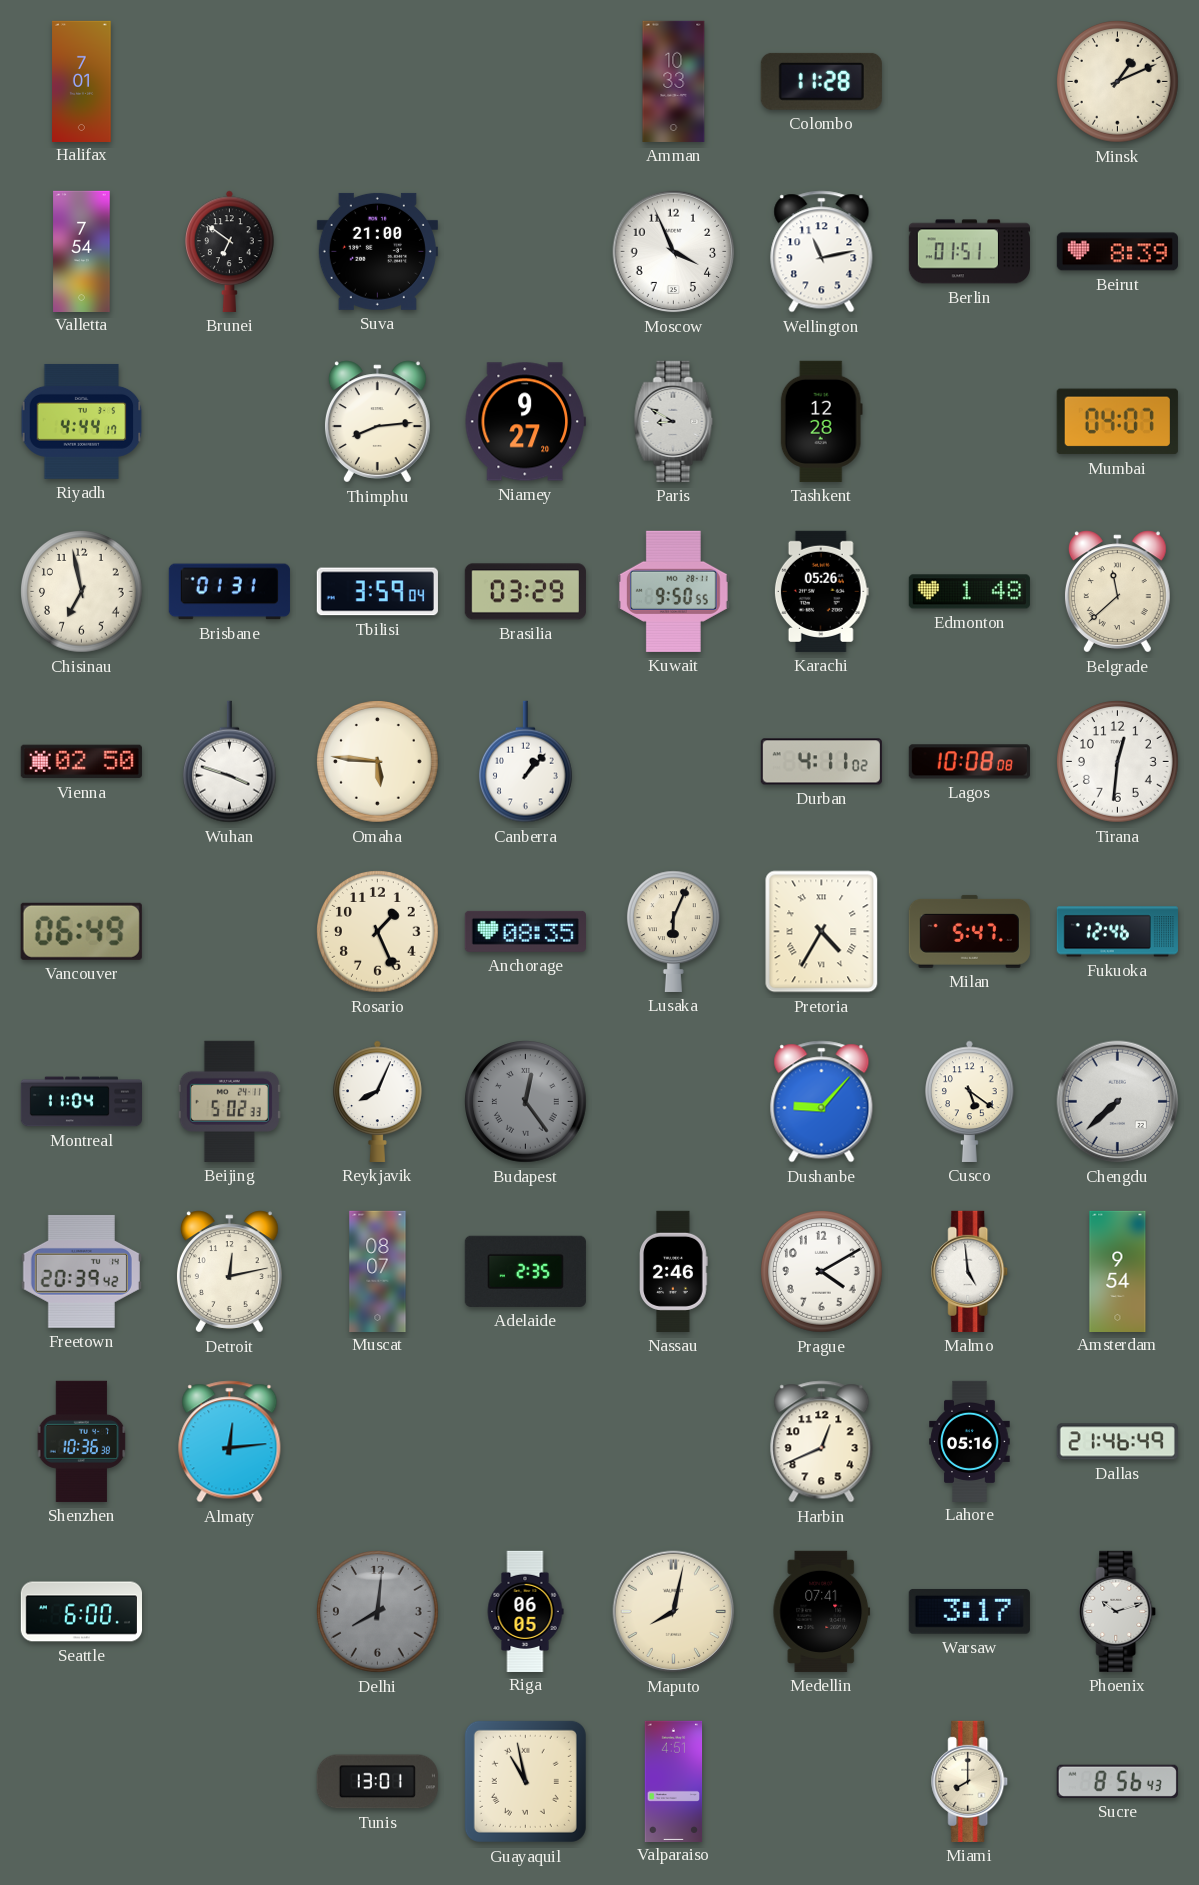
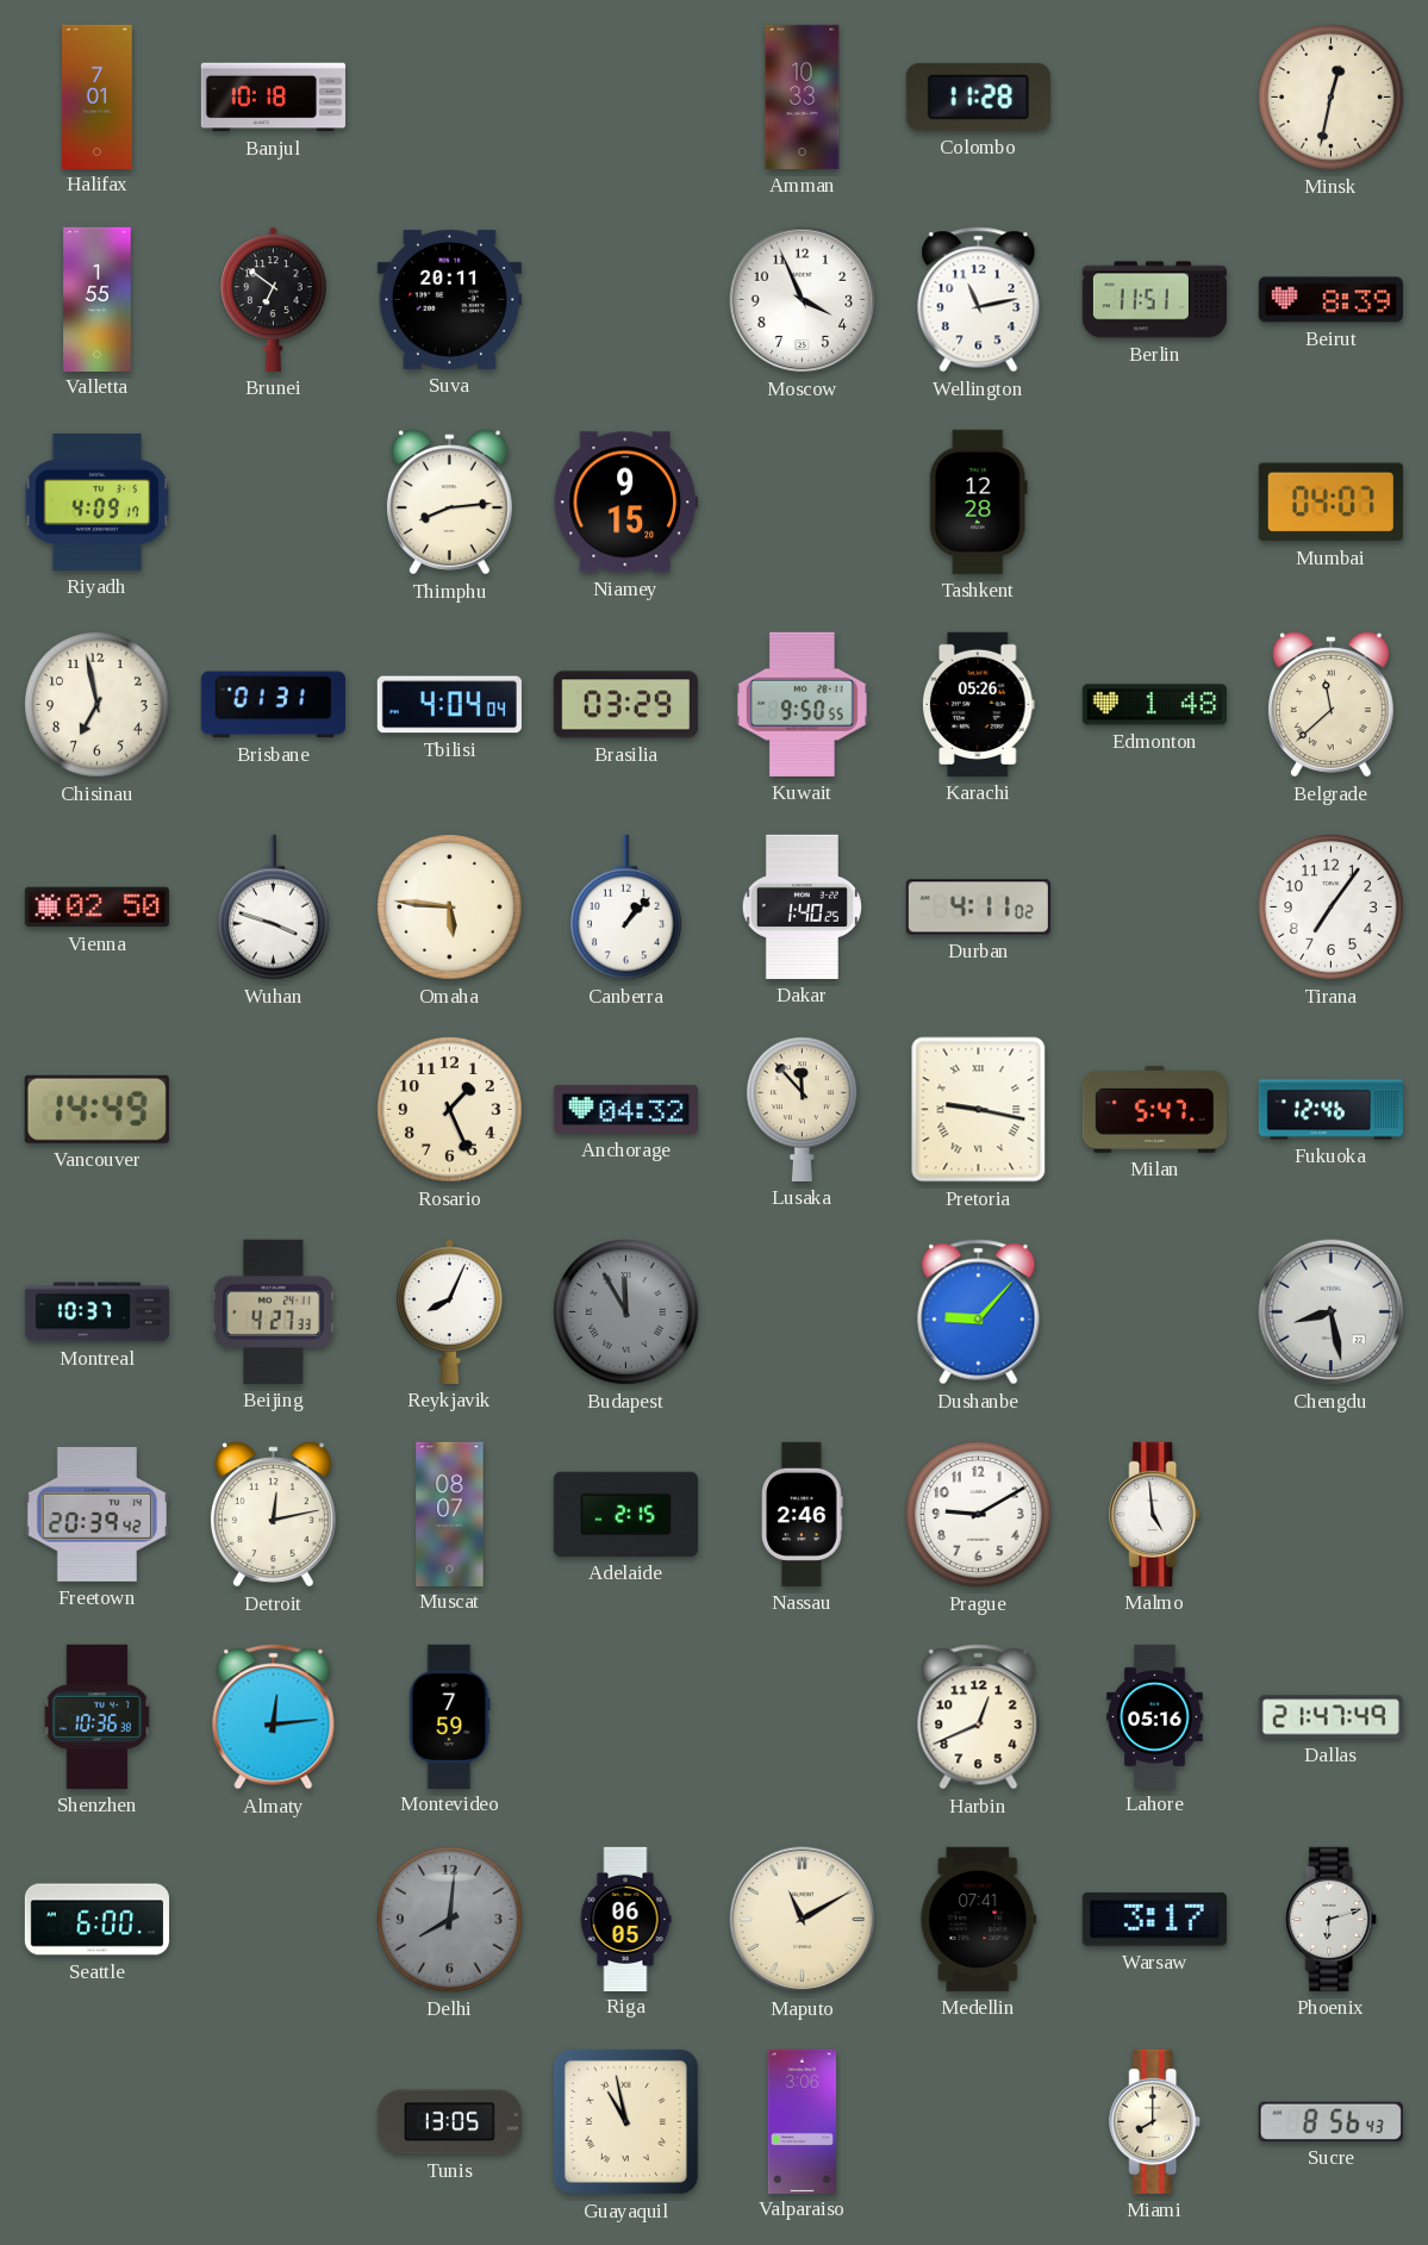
Banjul: none -> 10:18 (273, 98)
Minsk: 1:11 -> 12:32 (1332, 98)
Valletta: 7:54 -> 1:55 (98, 299)
Suva: 21:00 -> 20:11 (449, 299)
Berlin: 01:51 -> 11:51 (1154, 300)
Riyadh: 4:44 -> 4:09 (98, 501)
Niamey: 9:27 -> 9:15 (625, 503)
Paris: 8:50 -> none (674, 421)
Tbilisi: 3:59 -> 4:04 (449, 705)
Dakar: none -> 1:40 (802, 906)
Lagos: 10:08 -> none (969, 762)
Tirana: 12:31 -> 7:06 (1332, 908)
Vancouver: 06:49 -> 14:49 (96, 1109)
Anchorage: 08:35 -> 04:32 (625, 1109)
Lusaka: 6:04 -> 11:53 (802, 1109)
Pretoria: 4:35 -> 9:17 (979, 1110)
Montreal: 11:04 -> 10:37 (96, 1312)
Beijing: 5:02 -> 4:27 (273, 1311)
Budapest: 12:24 -> 11:55 (626, 1312)
Cusco: 5:21 -> none (970, 1101)
Chengdu: 7:38 -> 8:28 (1332, 1312)
Adelaide: 2:35 -> 2:15 (625, 1514)
Prague: 4:10 -> 9:10 (979, 1515)
Amsterdam: 9:54 -> none (1118, 1271)
Montevideo: none -> 7:59 (449, 1716)
Dallas: 21:46 -> 21:47 (1330, 1717)
Maputo: 8:02 -> 11:10 (803, 1920)
Phoenix: 10:12 -> 6:12 (1332, 1919)
Tunis: 13:01 -> 13:05 (449, 2122)
Valparaiso: 4:51 -> 3:06 (803, 2121)
